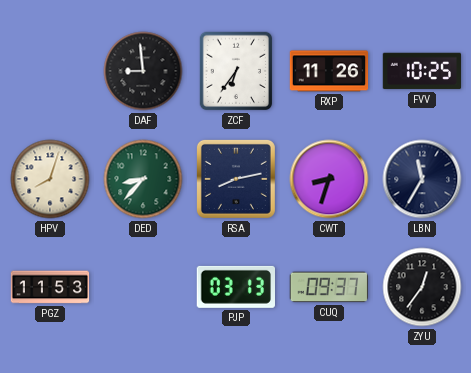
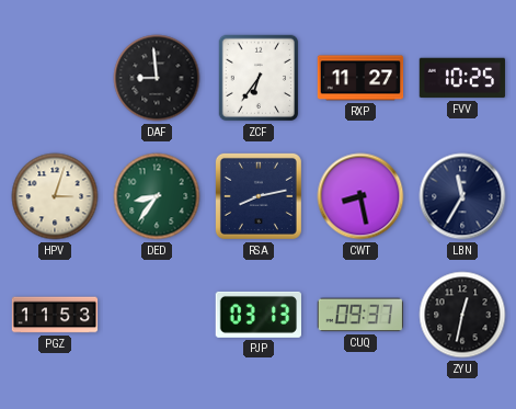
RXP: 11:26 -> 11:27 (360, 78)
HPV: 8:03 -> 3:03 (55, 196)
DED: 8:37 -> 8:36 (157, 196)
CWT: 8:33 -> 8:28 (360, 196)
ZYU: 12:36 -> 12:32 (462, 315)
